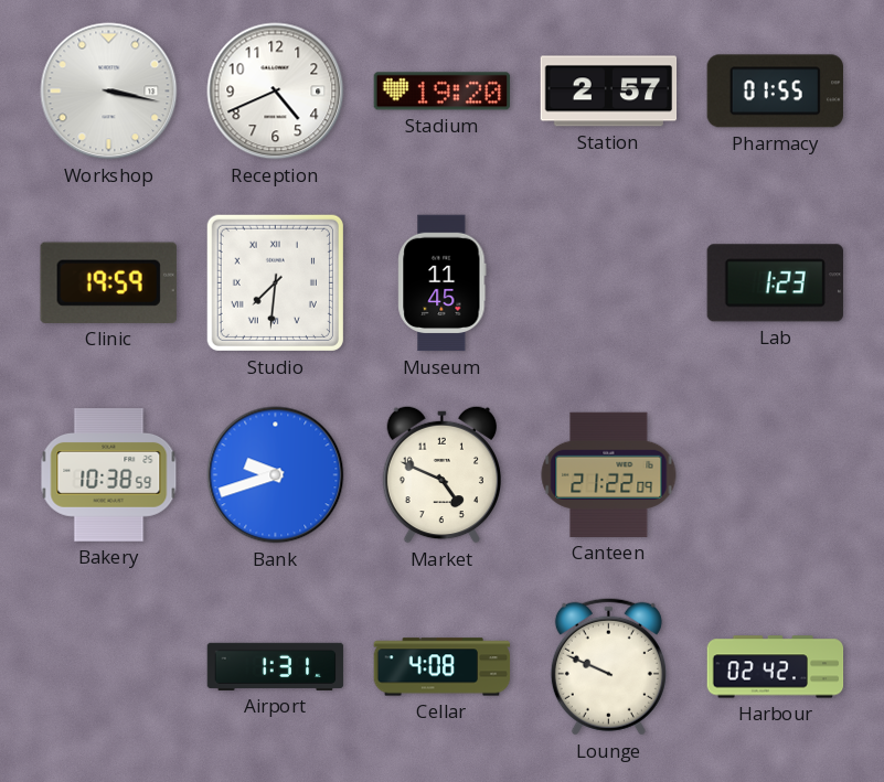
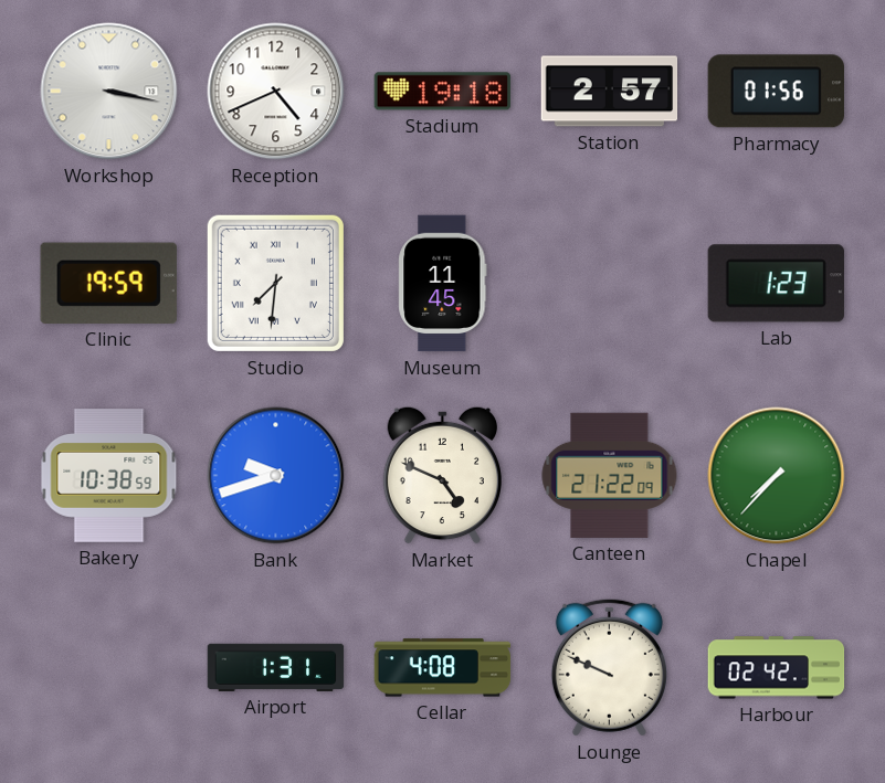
Stadium: 19:20 -> 19:18 (443, 92)
Pharmacy: 01:55 -> 01:56 (776, 92)
Chapel: none -> 7:37 (777, 476)
